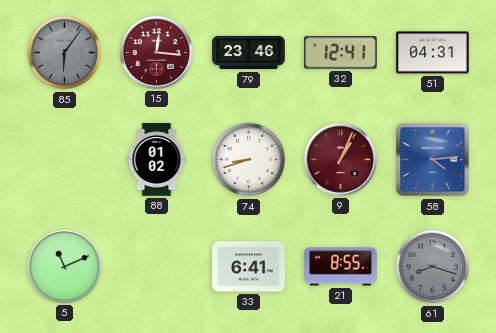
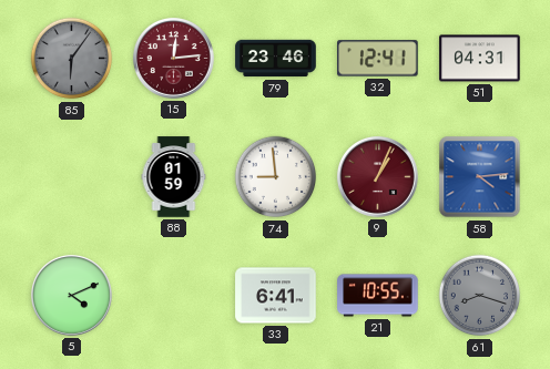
15: 12:16 -> 12:14 (173, 58)
88: 01:02 -> 01:59 (174, 177)
74: 8:42 -> 8:59 (276, 177)
5: 11:11 -> 4:11 (71, 295)
21: 8:55 -> 10:55 (378, 296)
